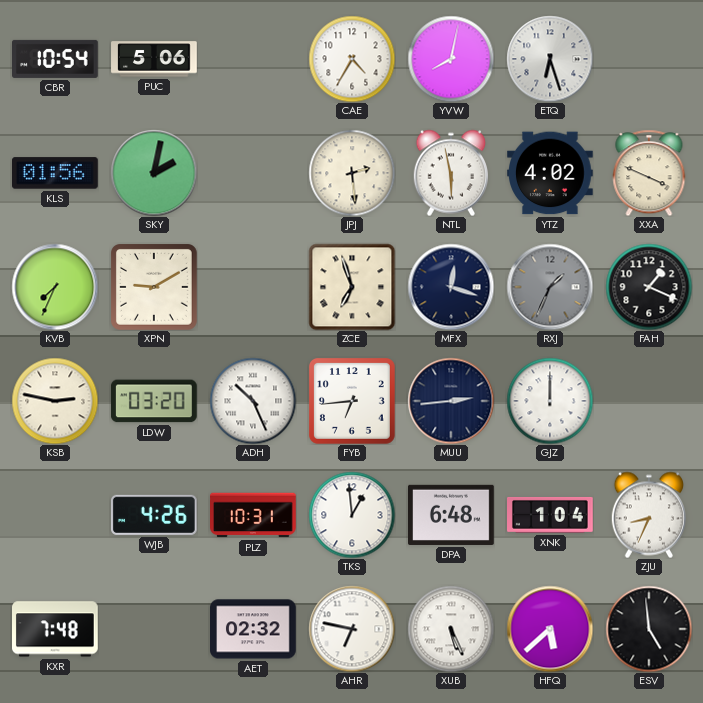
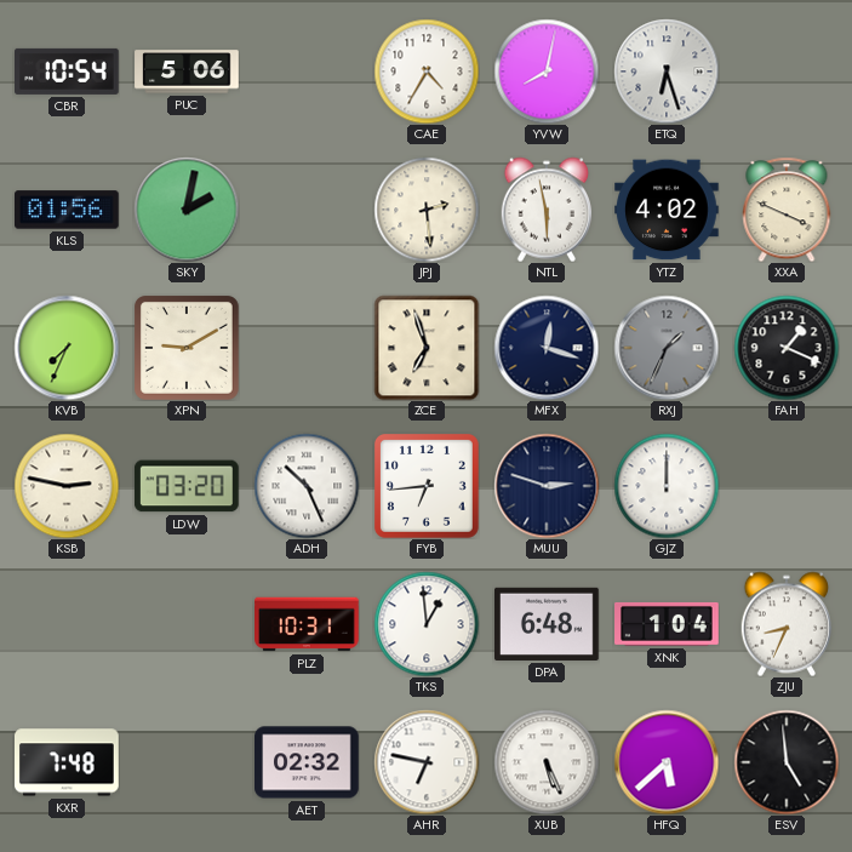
MUU: 2:44 -> 2:48 (547, 486)
WJB: 4:26 -> none (154, 515)
